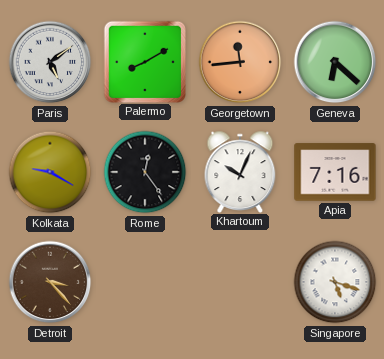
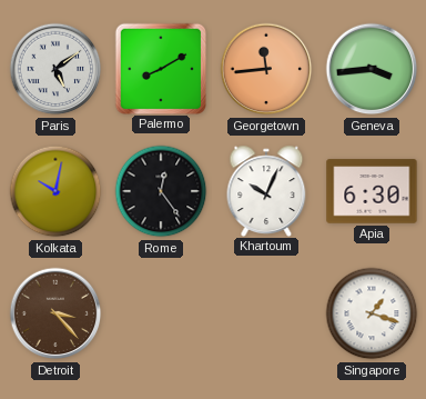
Geneva: 6:22 -> 3:44 (372, 69)
Kolkata: 9:20 -> 10:02 (55, 191)
Apia: 7:16 -> 6:30 (372, 191)
Singapore: 5:18 -> 1:18 (372, 313)
